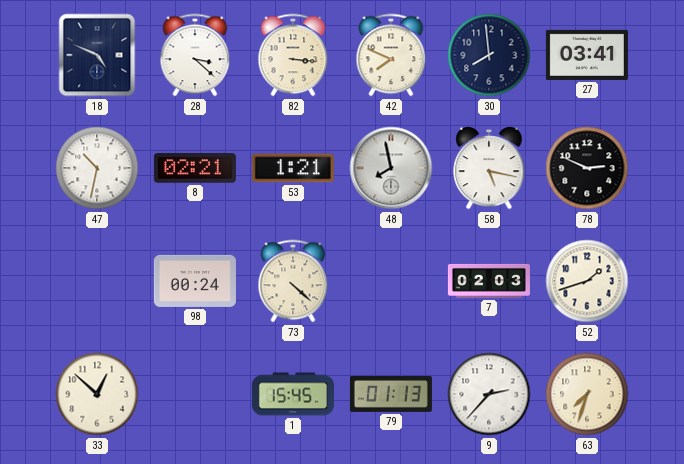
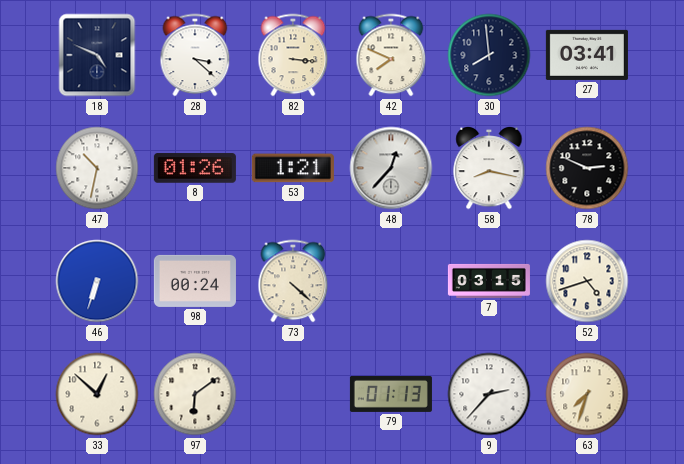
8: 02:21 -> 01:26 (195, 168)
48: 7:58 -> 12:37 (391, 168)
58: 5:17 -> 8:17 (489, 168)
46: none -> 6:33 (97, 281)
7: 02:03 -> 03:15 (489, 281)
52: 1:42 -> 4:42 (587, 281)
97: none -> 6:09 (195, 394)
1: 15:45 -> none (293, 394)
